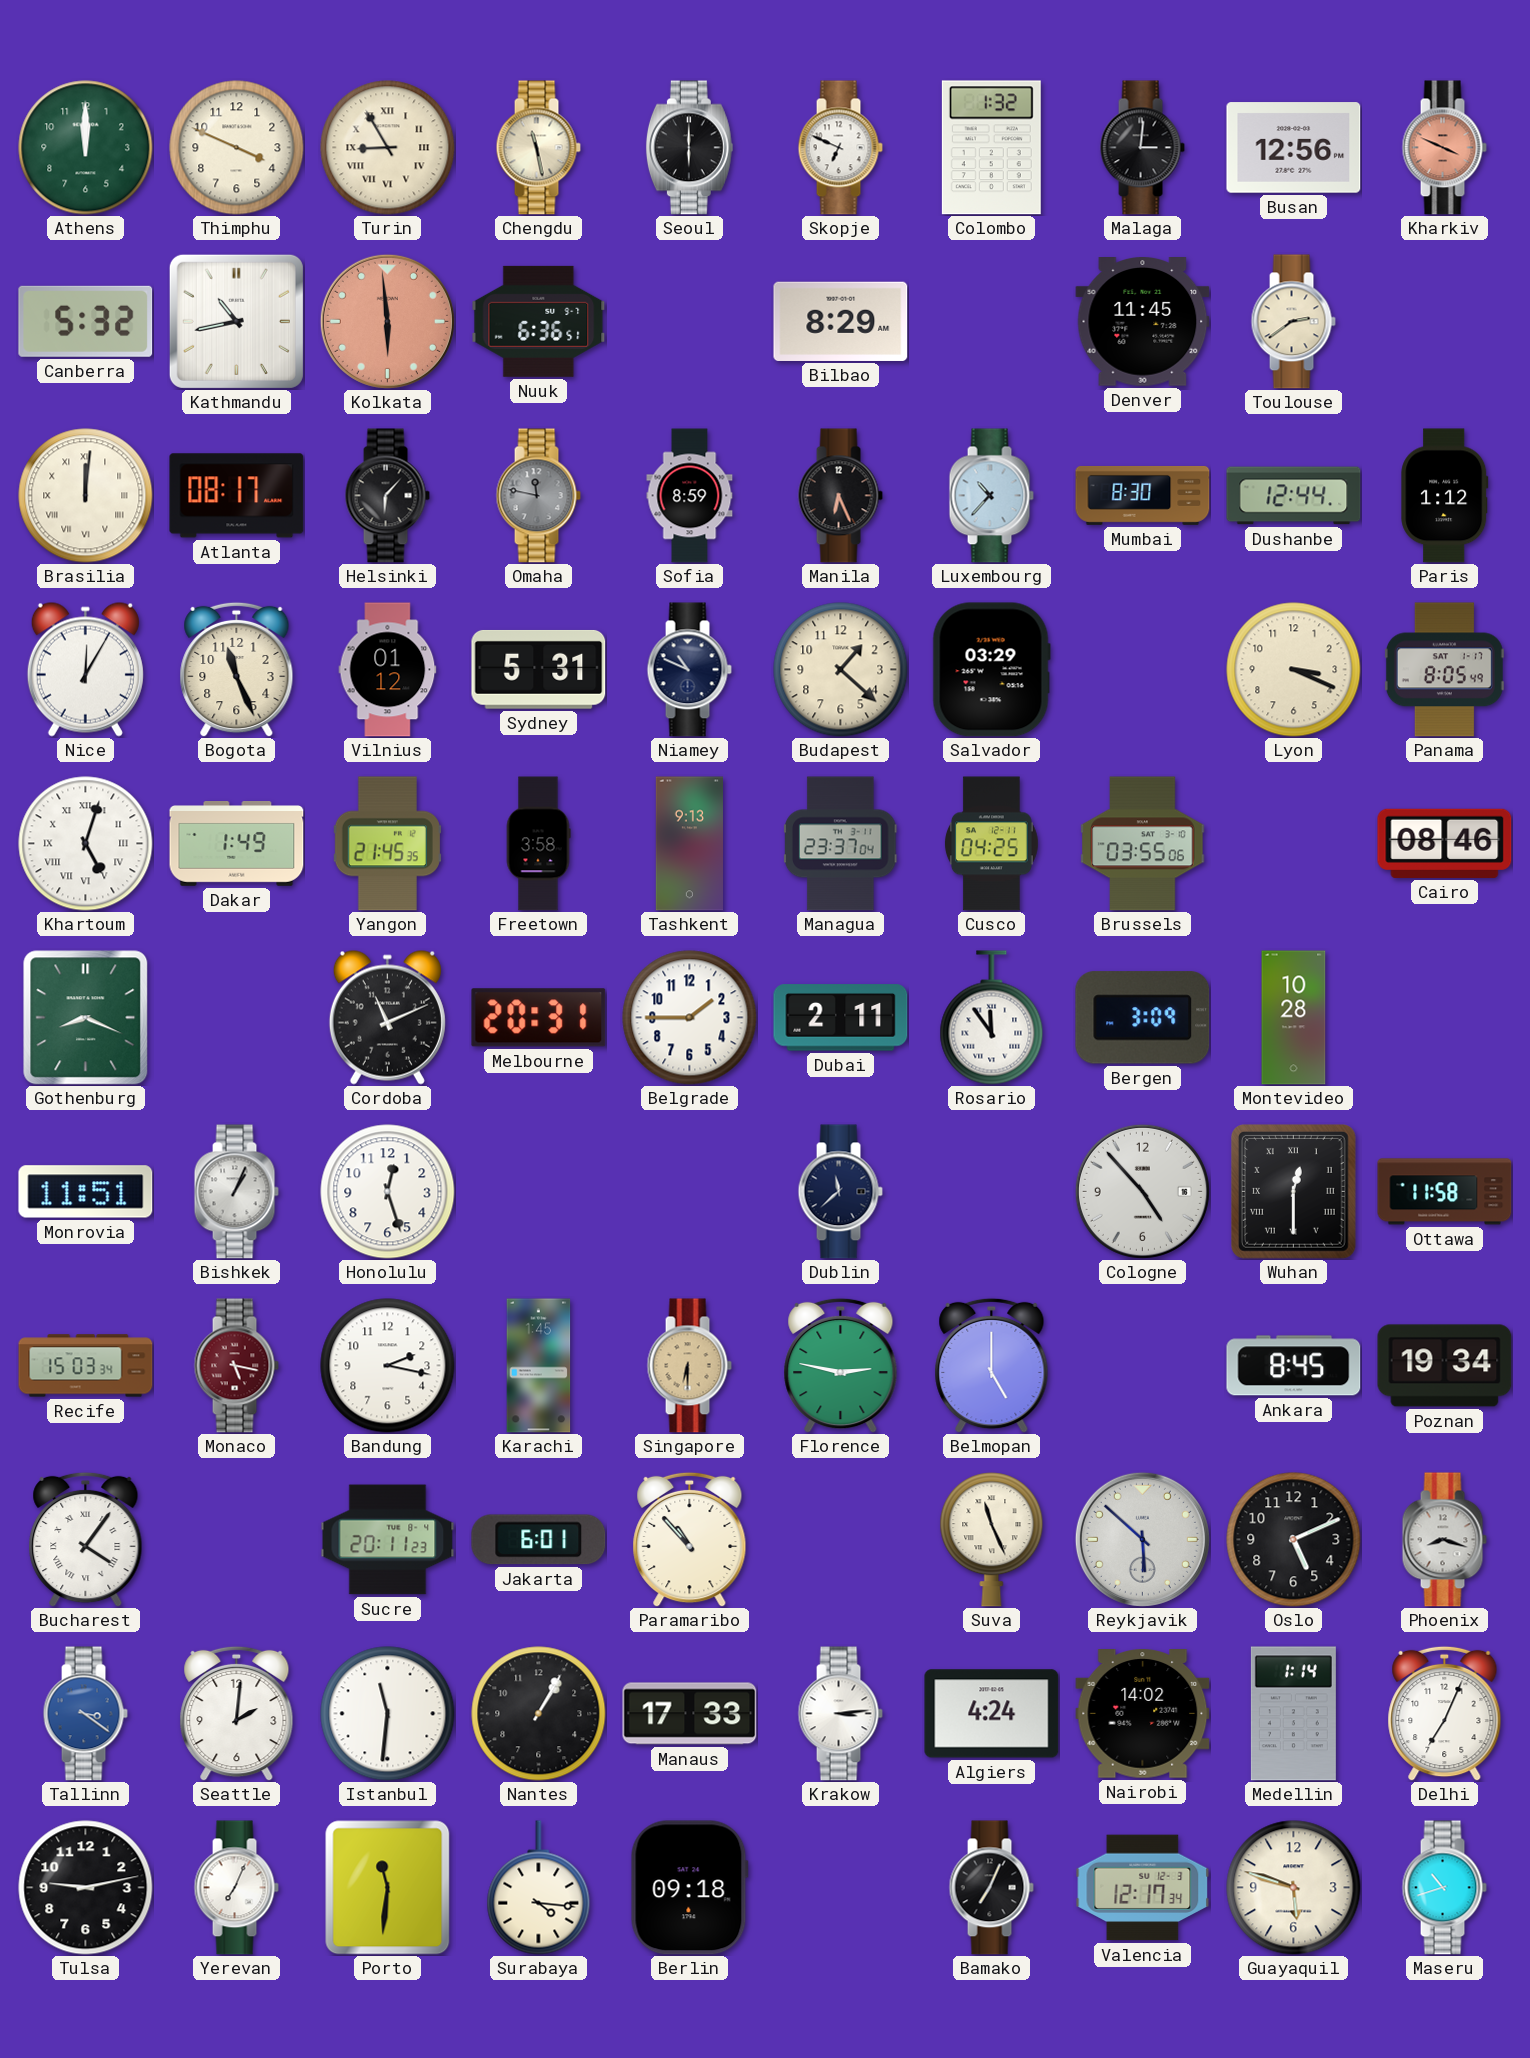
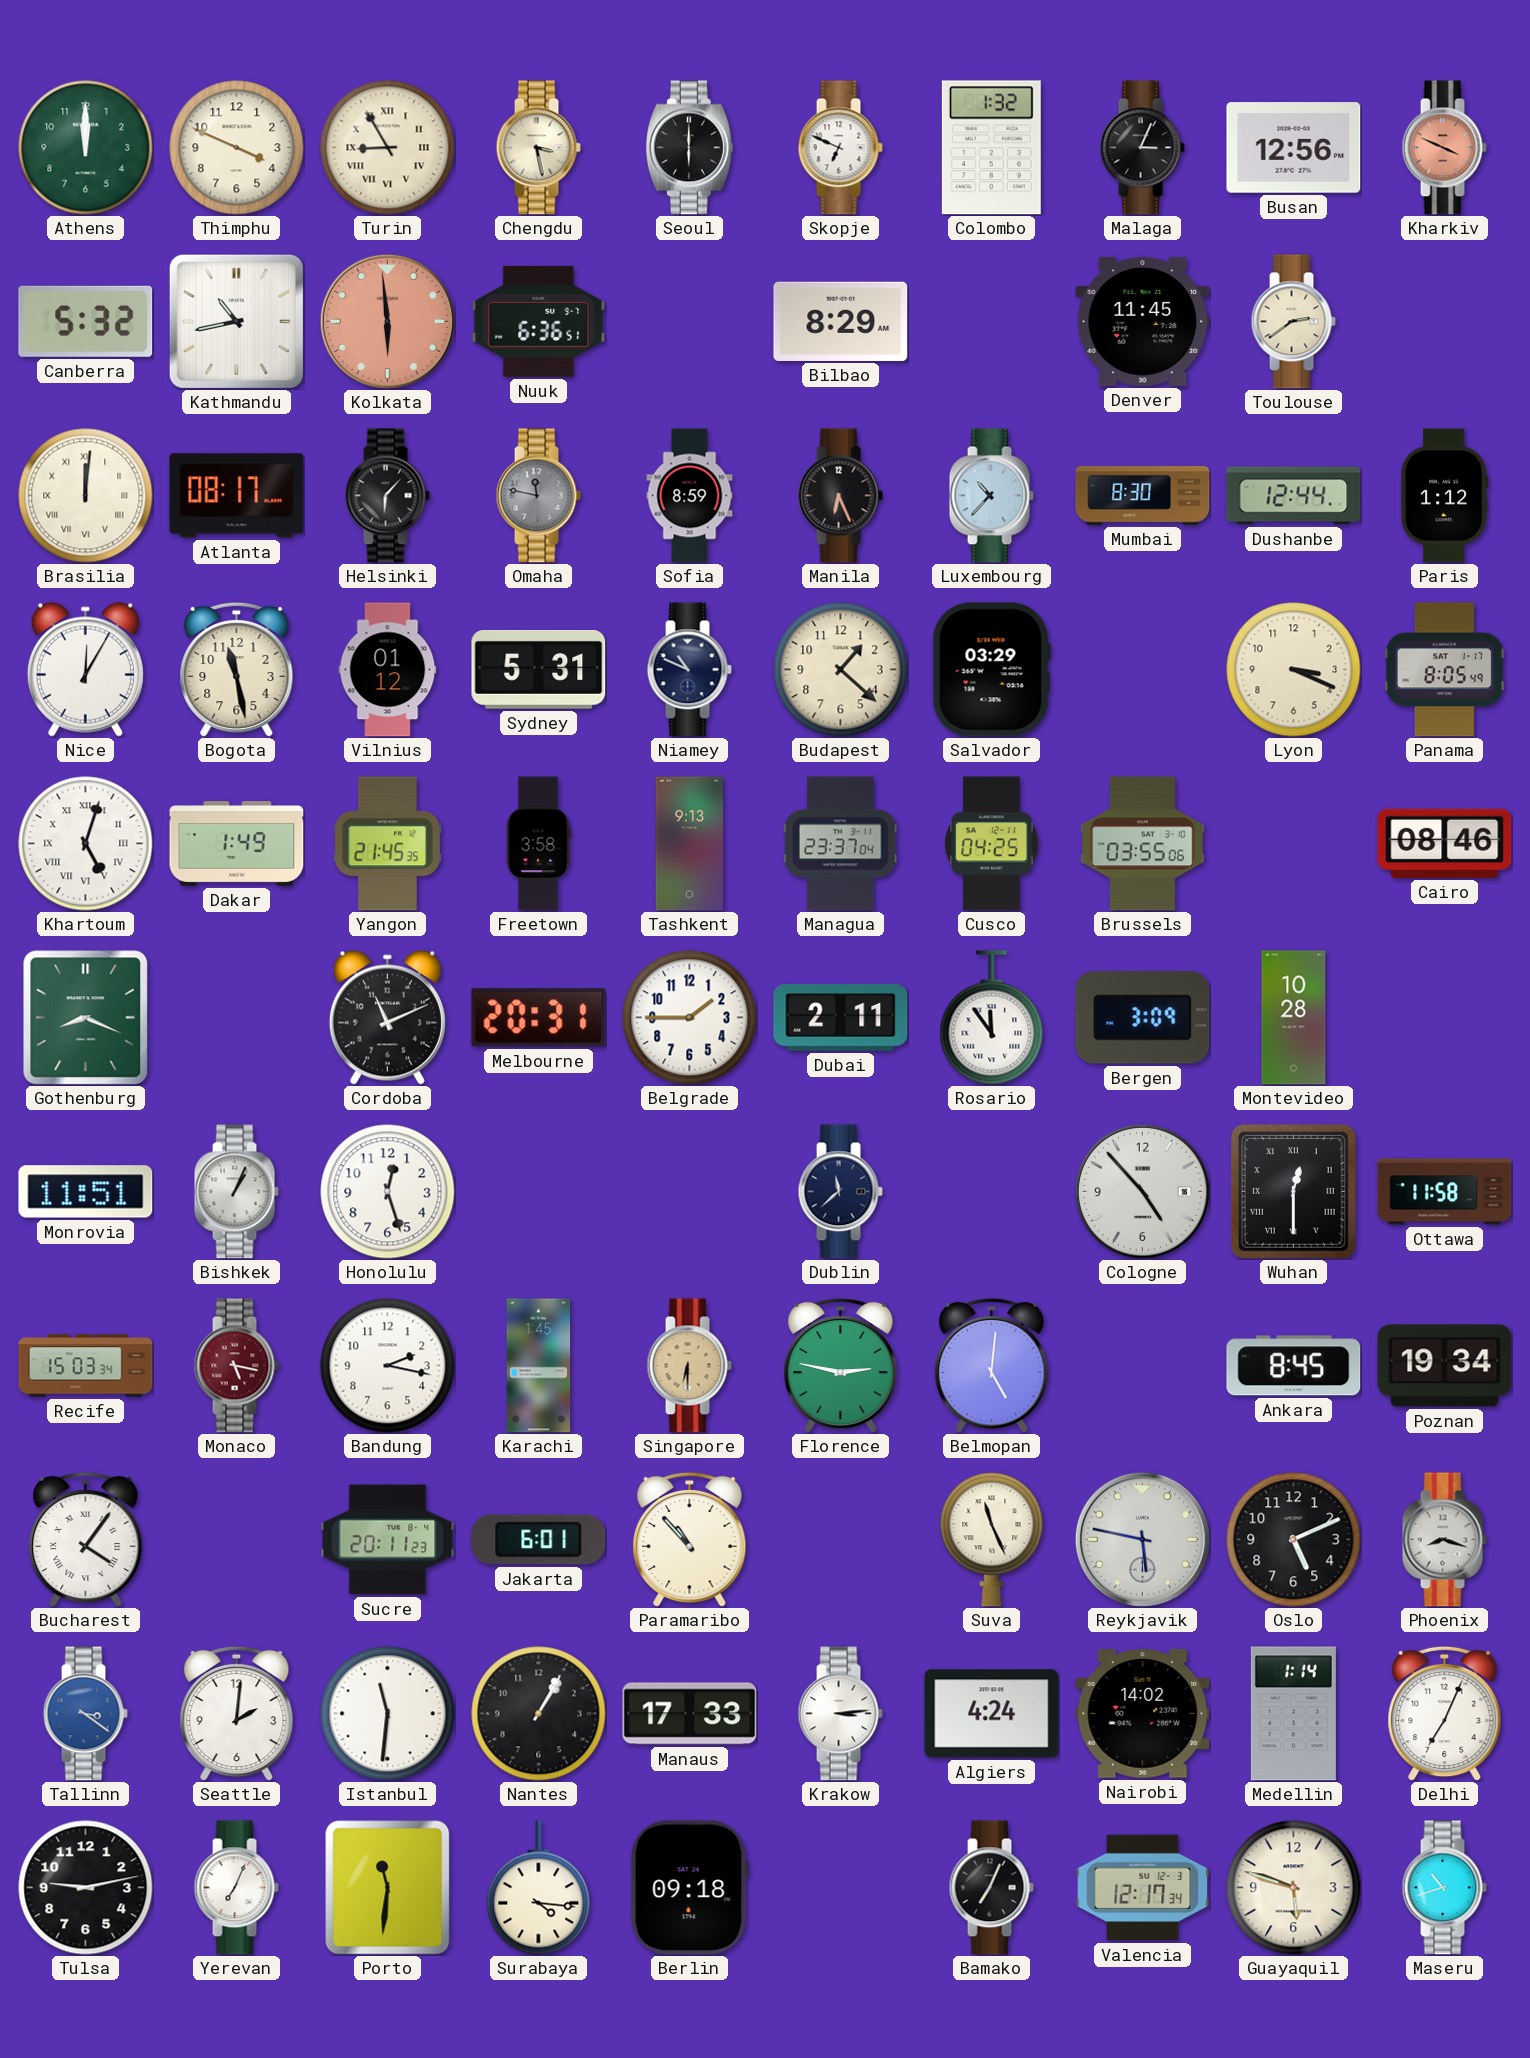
Chengdu: 11:28 -> 3:28 (538, 148)
Malaga: 3:01 -> 3:04 (1142, 148)
Bogota: 11:26 -> 11:28 (237, 669)
Belmopan: 5:00 -> 5:01 (992, 1365)
Reykjavik: 5:52 -> 5:47 (1142, 1539)
